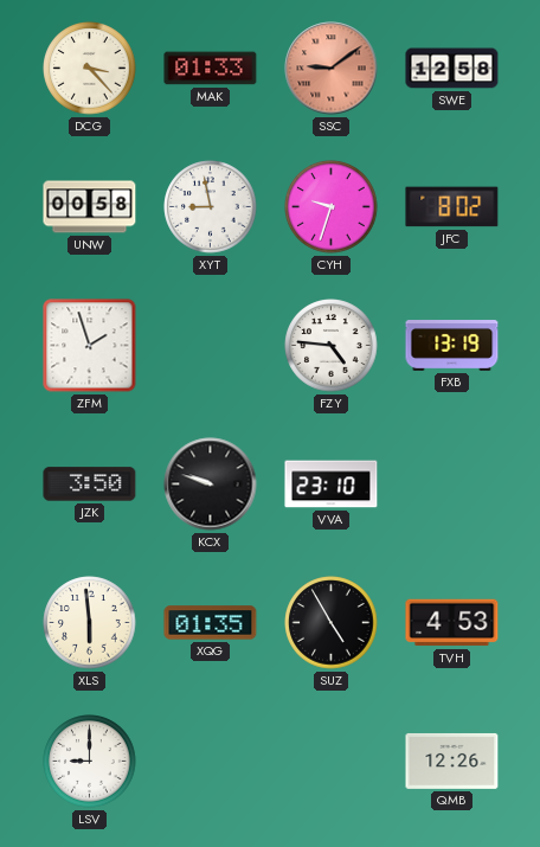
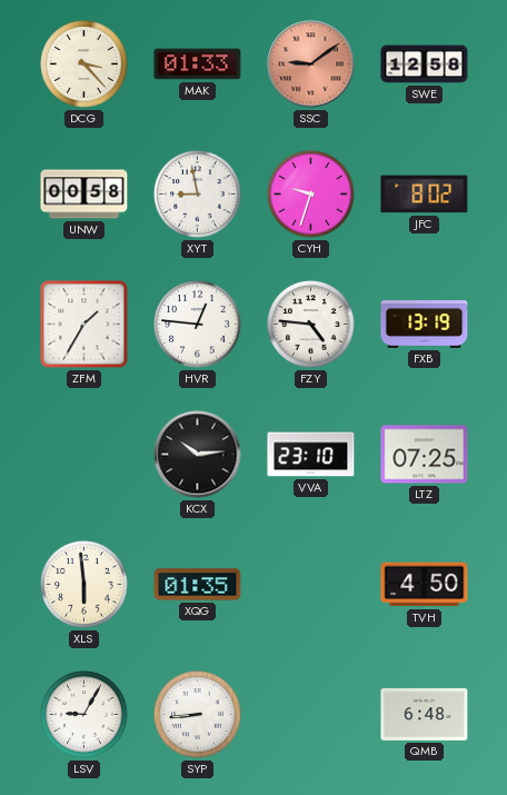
ZFM: 1:57 -> 1:35 (84, 325)
HVR: none -> 12:46 (198, 325)
JZK: 3:50 -> none (90, 485)
KCX: 9:48 -> 10:14 (198, 455)
LTZ: none -> 07:25 (425, 455)
SUZ: 4:55 -> none (332, 623)
TVH: 4:53 -> 4:50 (425, 585)
LSV: 9:00 -> 9:05 (84, 715)
SYP: none -> 8:44 (198, 715)
QMB: 12:26 -> 6:48 (425, 714)
